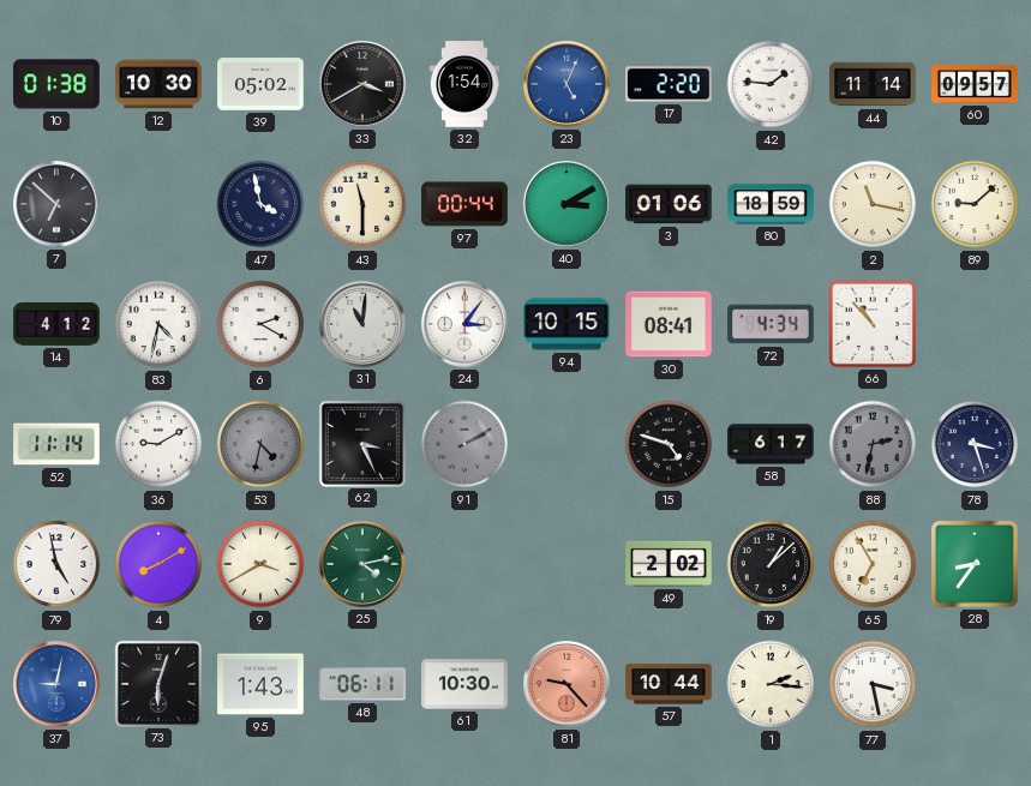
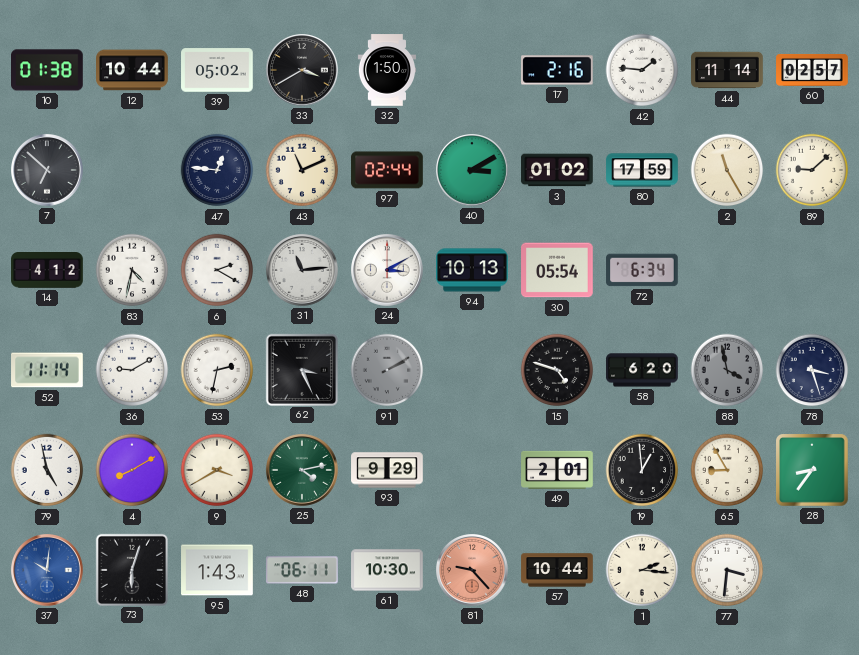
12: 10:30 -> 10:44 (132, 70)
32: 1:54 -> 1:50 (386, 70)
23: 5:04 -> none (568, 85)
17: 2:20 -> 2:16 (557, 70)
60: 09:57 -> 02:57 (812, 70)
47: 3:58 -> 12:46 (217, 170)
43: 11:30 -> 11:11 (302, 170)
97: 00:44 -> 02:44 (387, 170)
3: 01:06 -> 01:02 (557, 170)
80: 18:59 -> 17:59 (642, 170)
2: 11:17 -> 11:25 (727, 170)
31: 11:01 -> 11:14 (303, 271)
24: 3:06 -> 3:10 (388, 271)
94: 10:15 -> 10:13 (472, 270)
30: 08:41 -> 05:54 (557, 270)
72: 4:34 -> 6:34 (642, 270)
66: 10:53 -> none (873, 324)
53: 4:32 -> 2:32 (217, 370)
53 dial: grey -> white (217, 370)
58: 6:17 -> 6:20 (642, 370)
88: 2:32 -> 3:58 (727, 370)
93: none -> 9:29 (387, 470)
49: 2:02 -> 2:01 (557, 470)
19: 1:08 -> 12:59 (642, 470)
65: 6:55 -> 8:55 (727, 470)
37: 9:02 -> 10:01 (48, 571)
77: 3:28 -> 3:31 (727, 570)
